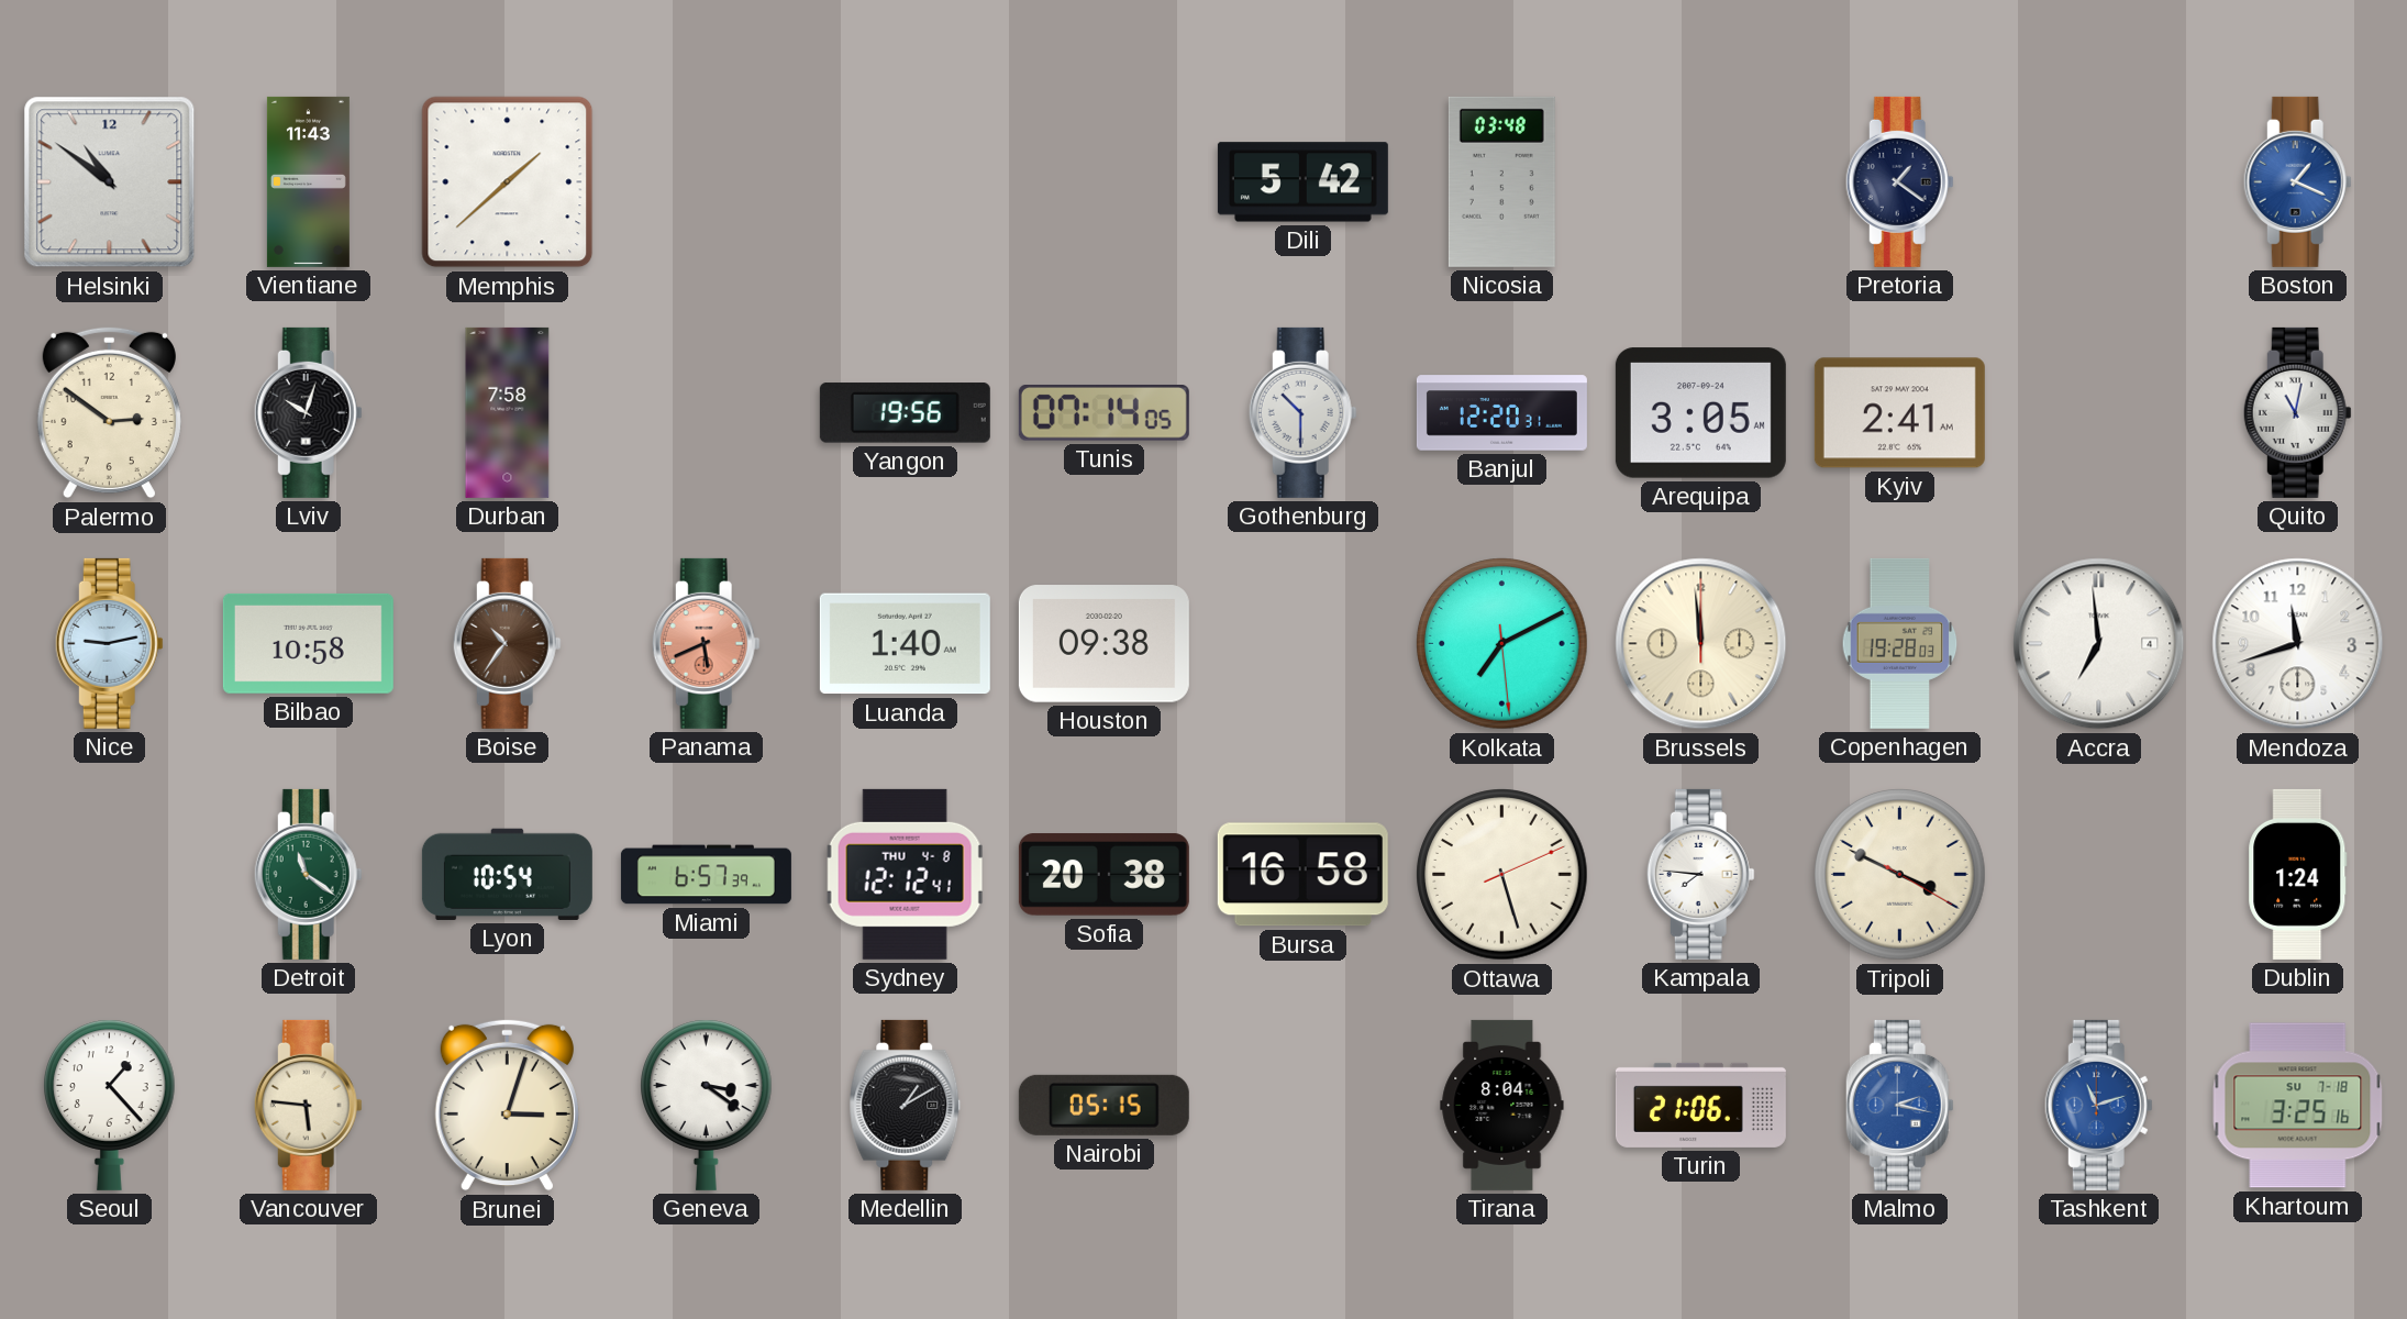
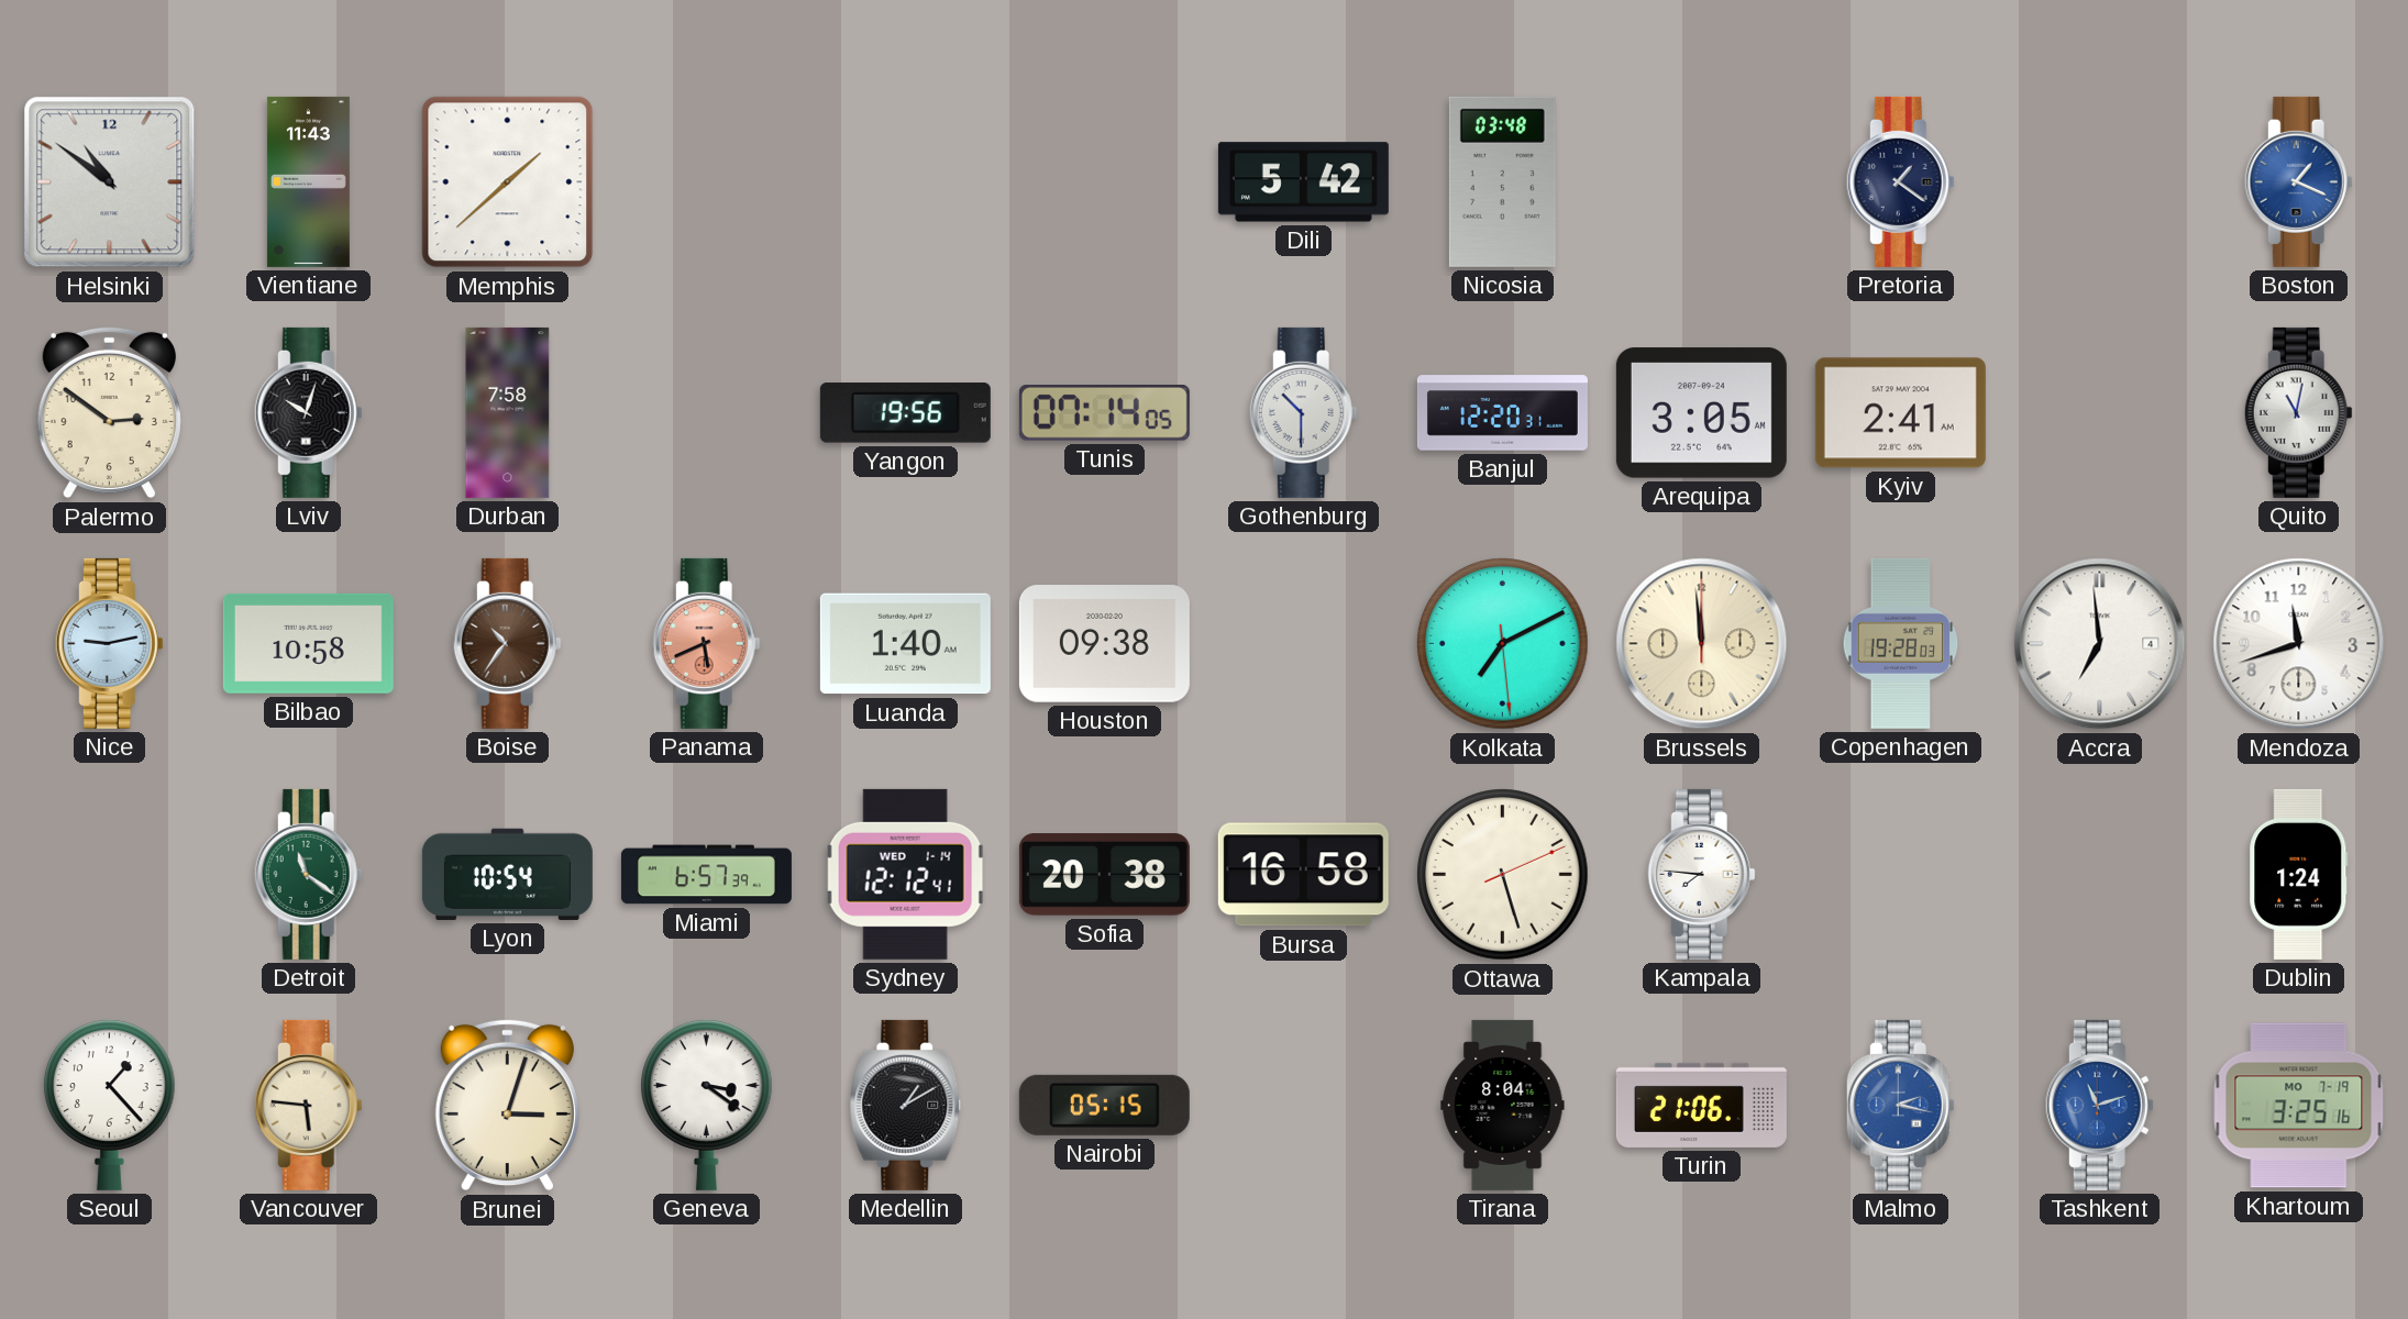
Sydney date: THU 4-8 -> WED 1-14 (906, 874)
Tripoli: 3:49 -> none (1900, 875)
Khartoum date: SU 7-18 -> MO 7-19 (2299, 1106)
